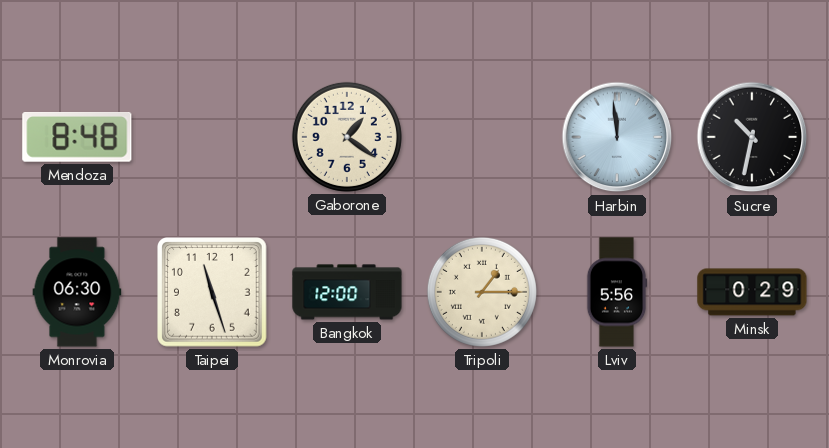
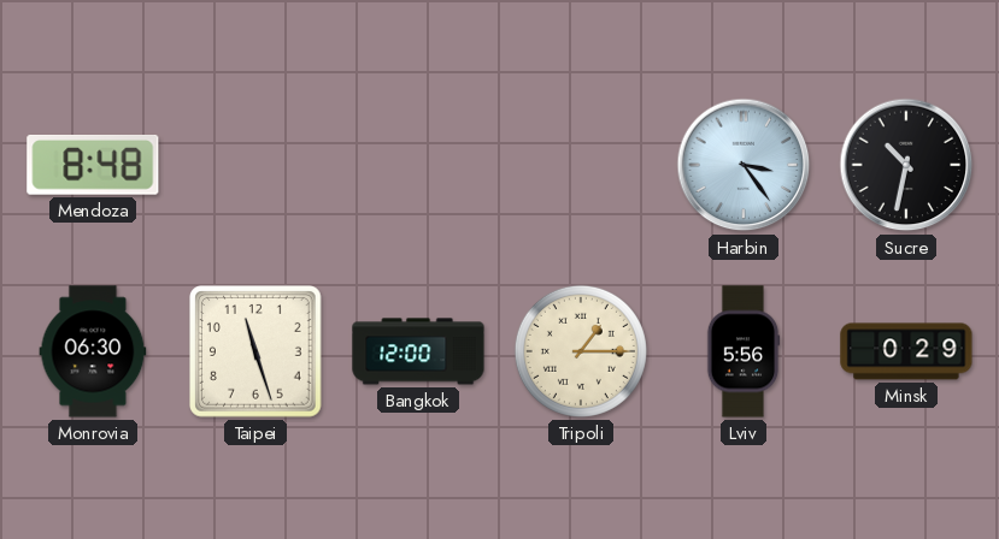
Gaborone: 1:21 -> none (347, 137)
Harbin: 11:59 -> 3:24 (744, 165)
